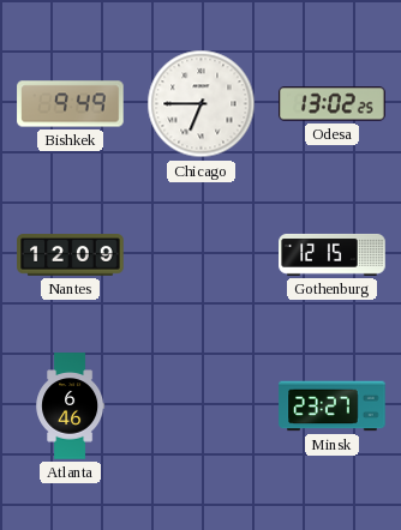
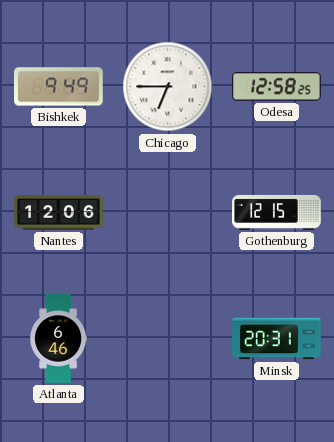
Odesa: 13:02 -> 12:58 (277, 87)
Nantes: 12:09 -> 12:06 (59, 213)
Minsk: 23:27 -> 20:31 (277, 339)
